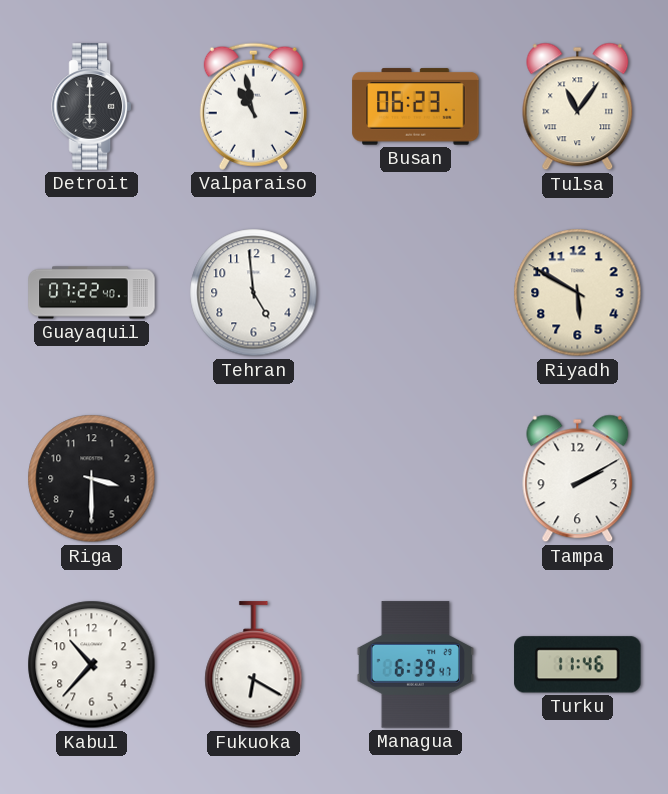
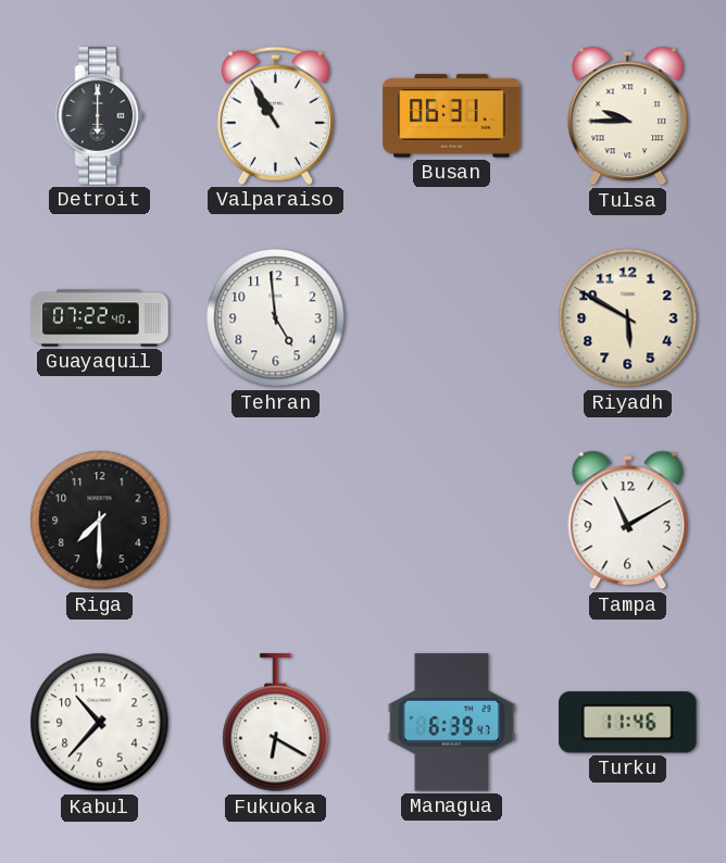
Valparaiso: 10:58 -> 10:55 (275, 115)
Busan: 06:23 -> 06:31 (452, 116)
Tulsa: 11:06 -> 9:45 (628, 116)
Riga: 3:30 -> 7:30 (100, 521)
Tampa: 2:10 -> 11:10 (628, 521)
